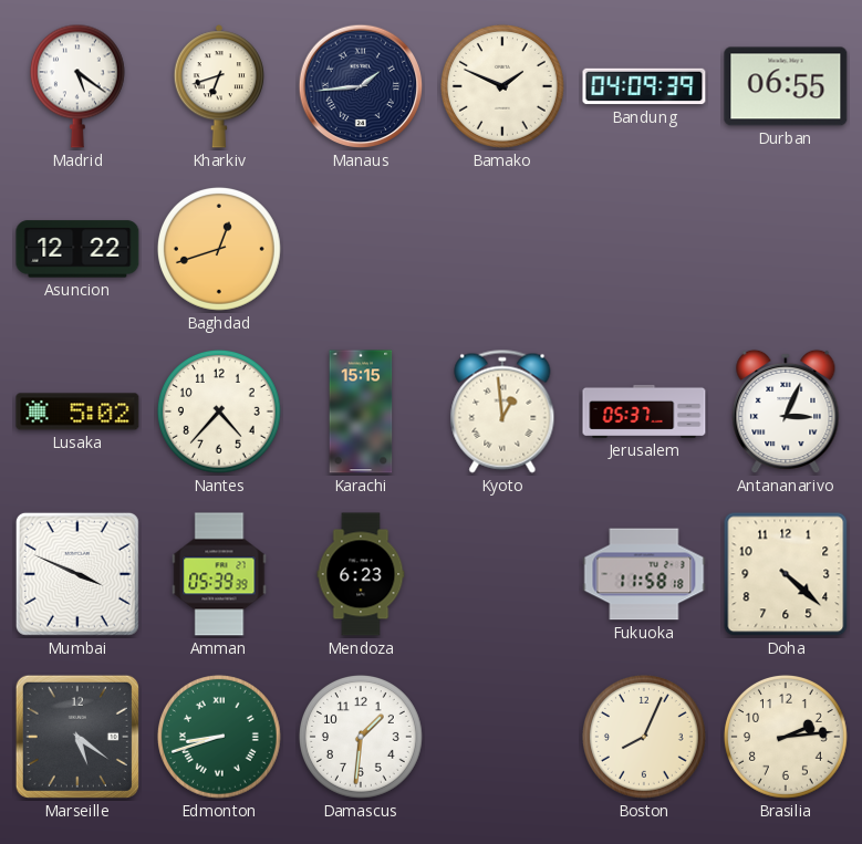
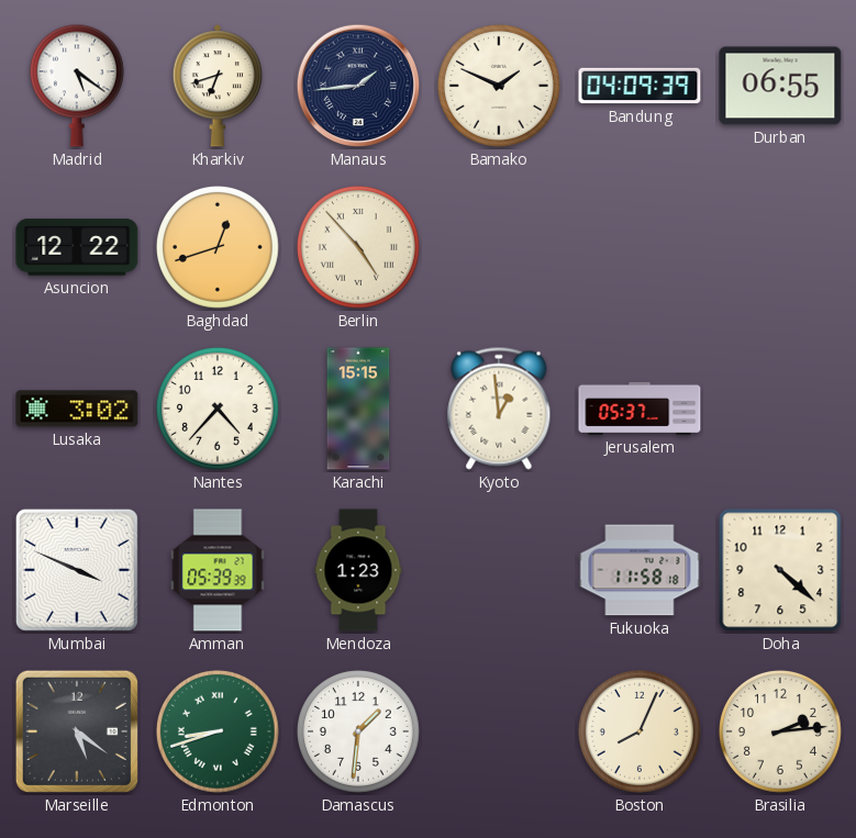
Berlin: none -> 4:53 (358, 247)
Lusaka: 5:02 -> 3:02 (77, 409)
Antananarivo: 3:04 -> none (786, 411)
Mendoza: 6:23 -> 1:23 (358, 570)
